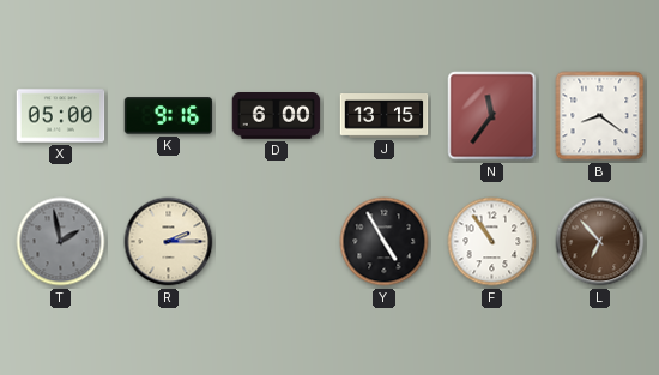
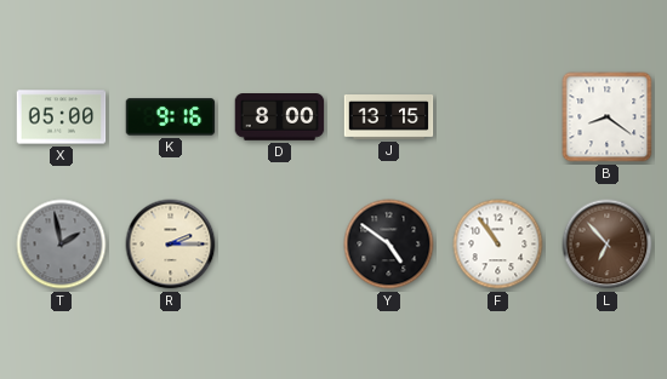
D: 6:00 -> 8:00 (280, 117)
N: 11:36 -> none (492, 116)
Y: 4:55 -> 4:51 (389, 245)
